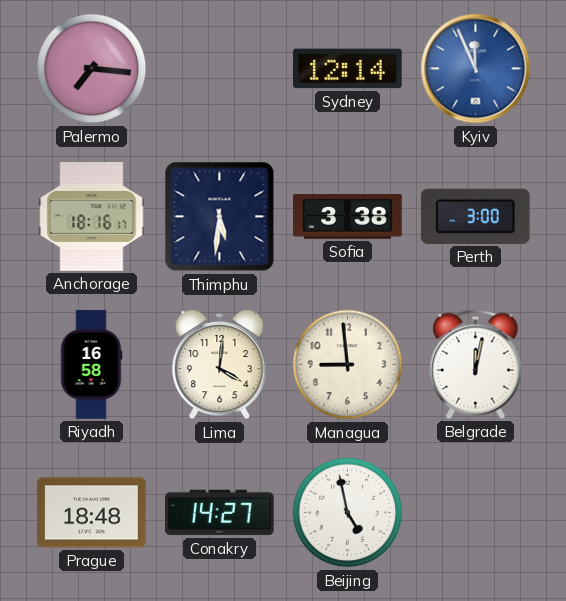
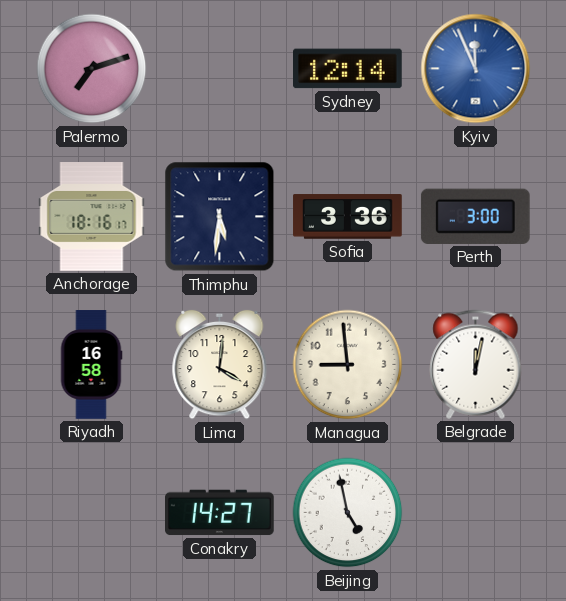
Palermo: 7:16 -> 7:12 (92, 69)
Sofia: 3:38 -> 3:36 (348, 217)
Prague: 18:48 -> none (92, 513)
